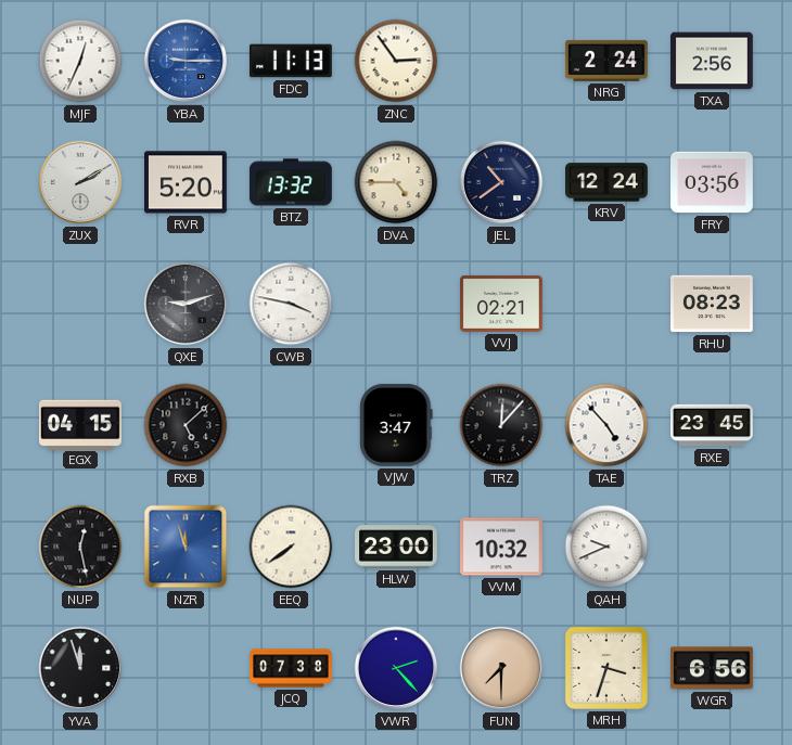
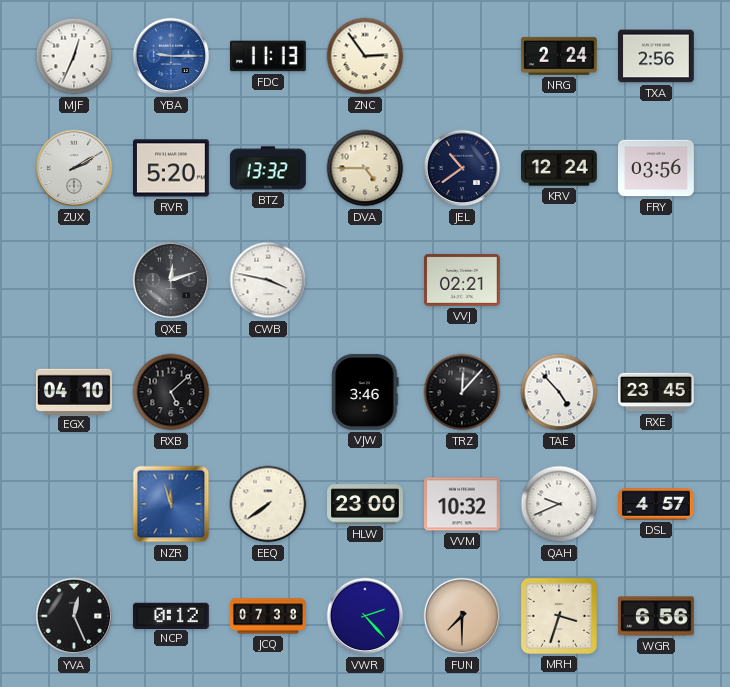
QXE: 9:12 -> 12:12 (171, 280)
RHU: 08:23 -> none (713, 304)
EGX: 04:15 -> 04:10 (74, 391)
VJW: 3:47 -> 3:46 (365, 392)
NUP: 12:28 -> none (80, 547)
DSL: none -> 4:57 (656, 504)
YVA: 11:57 -> 12:26 (74, 616)
NCP: none -> 0:12 (171, 615)
